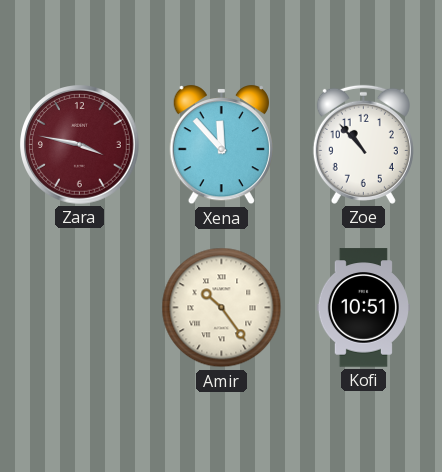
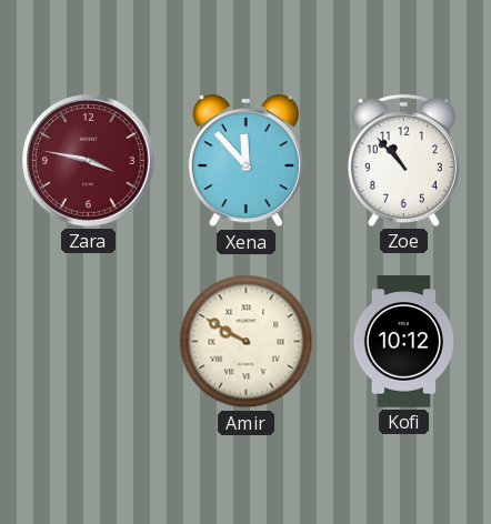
Amir: 10:24 -> 9:50 (247, 342)
Kofi: 10:51 -> 10:12 (403, 342)
